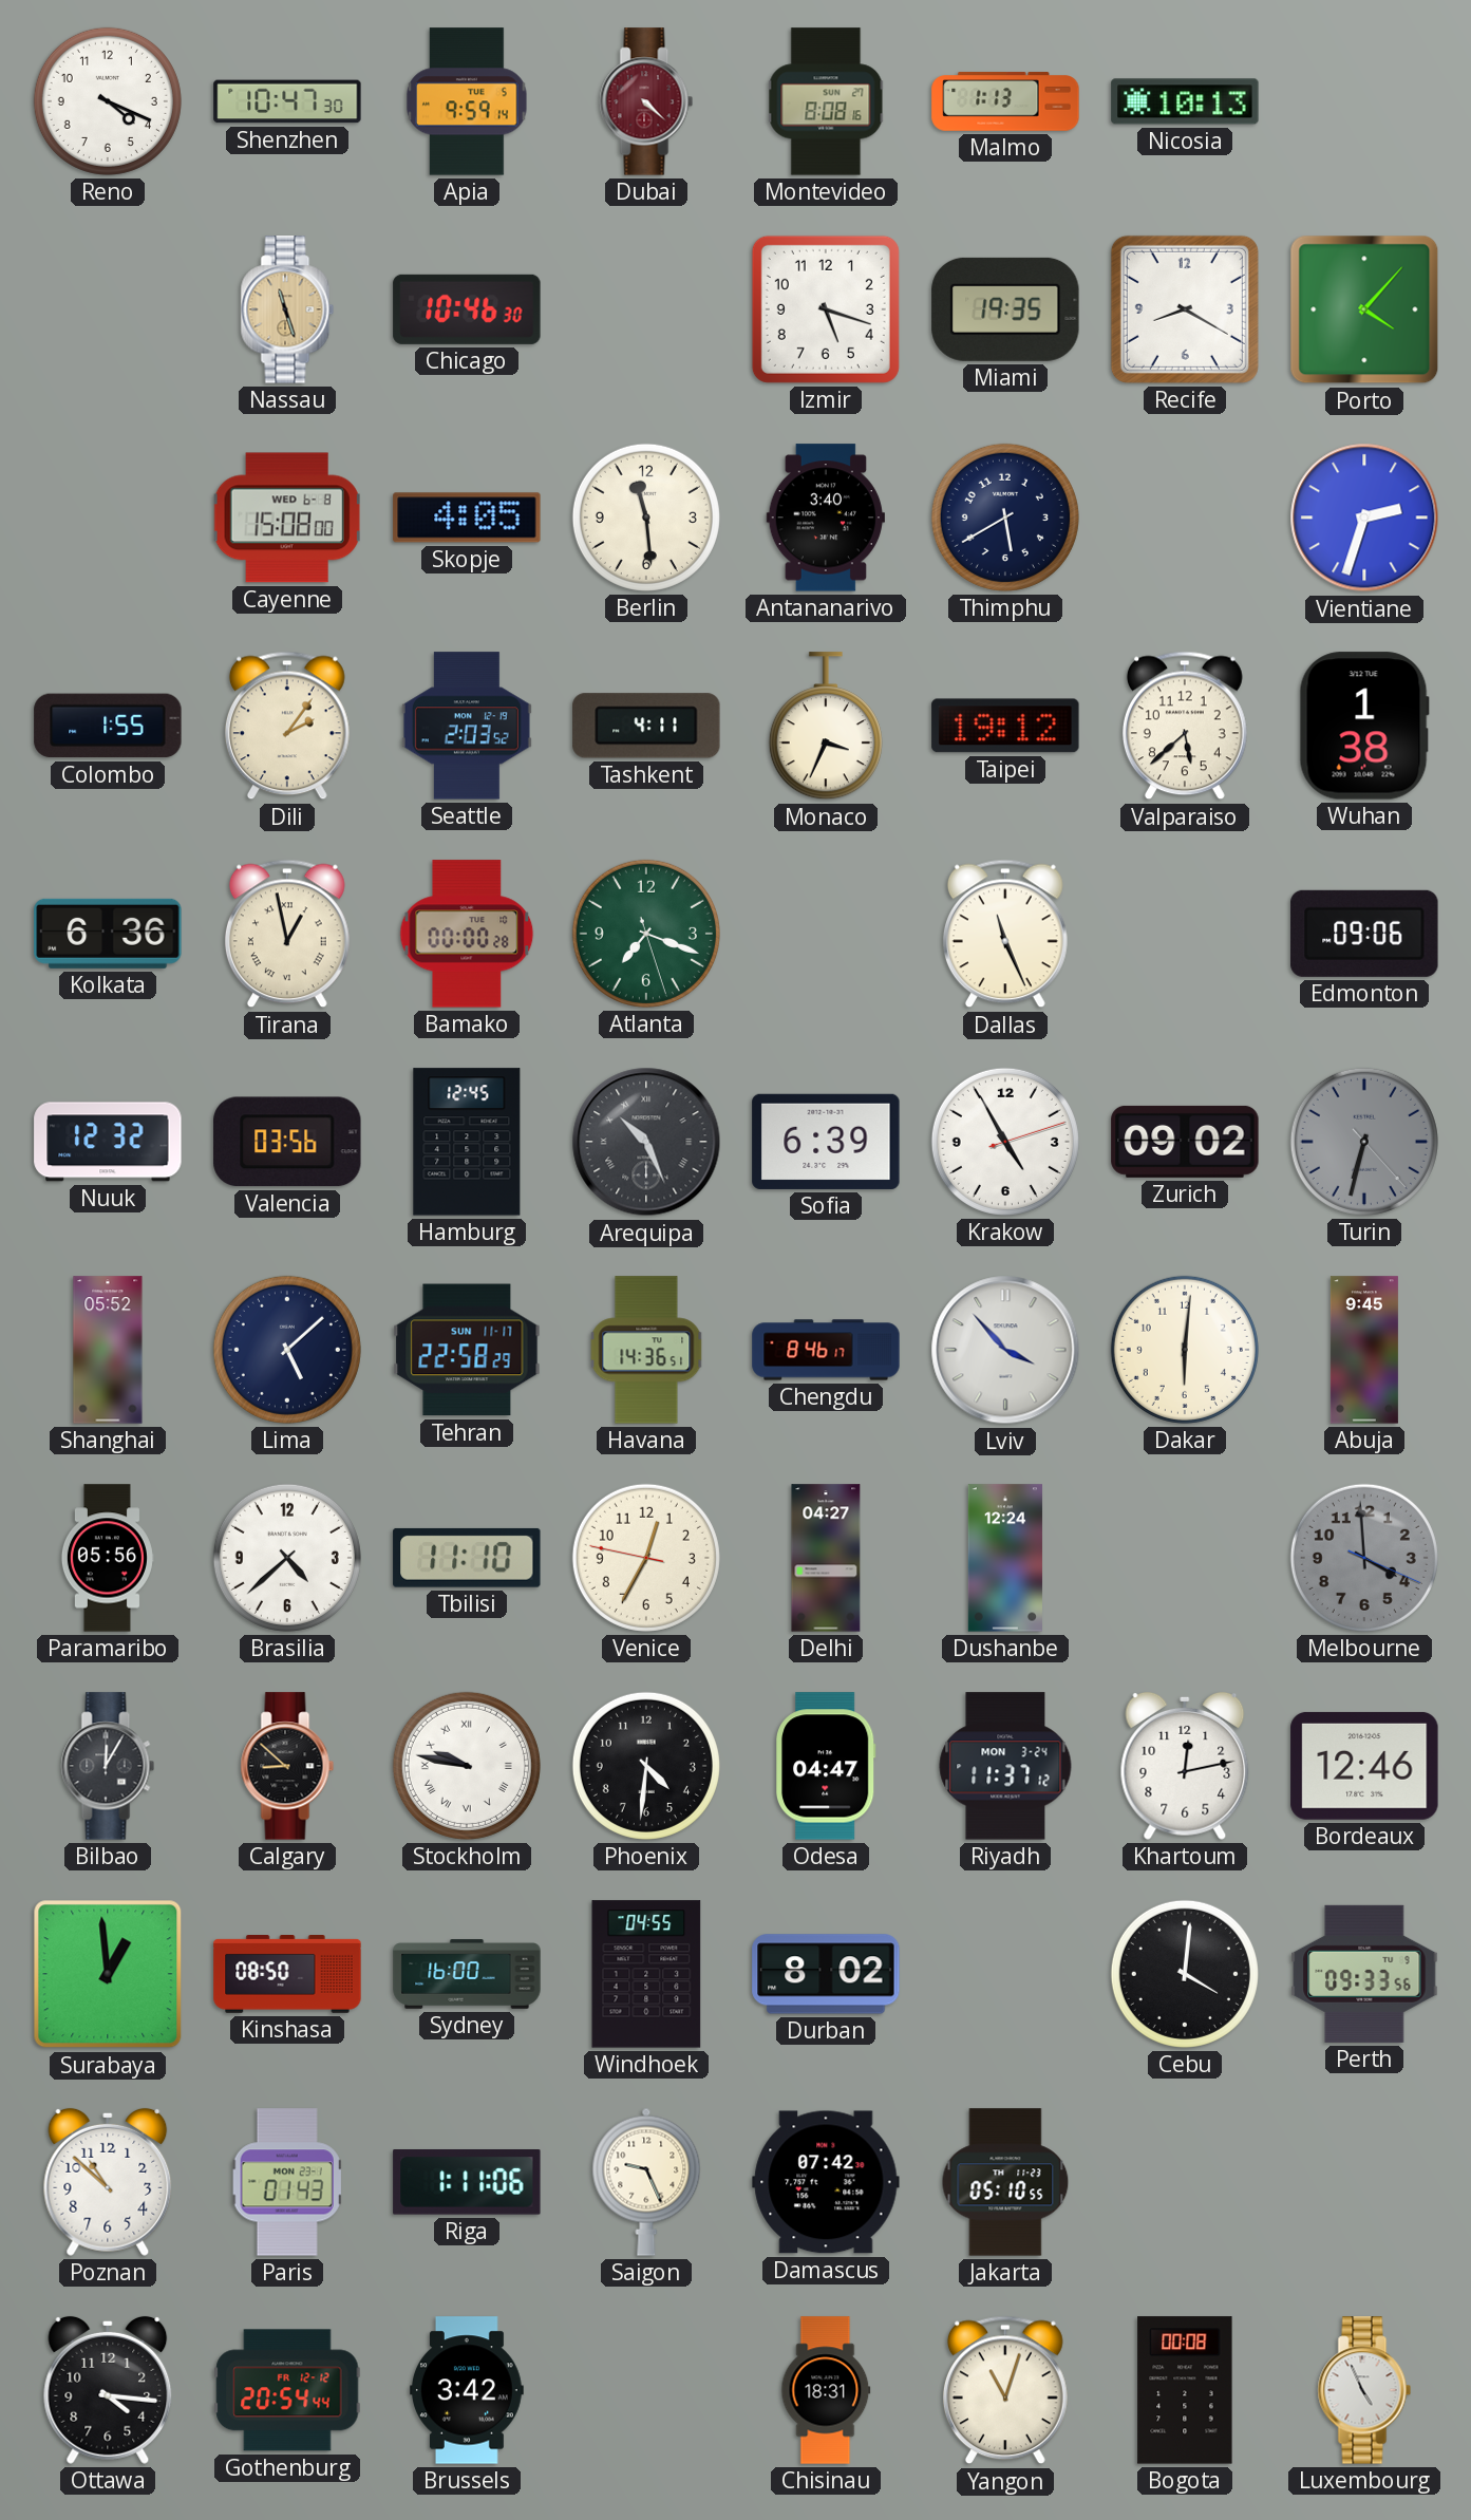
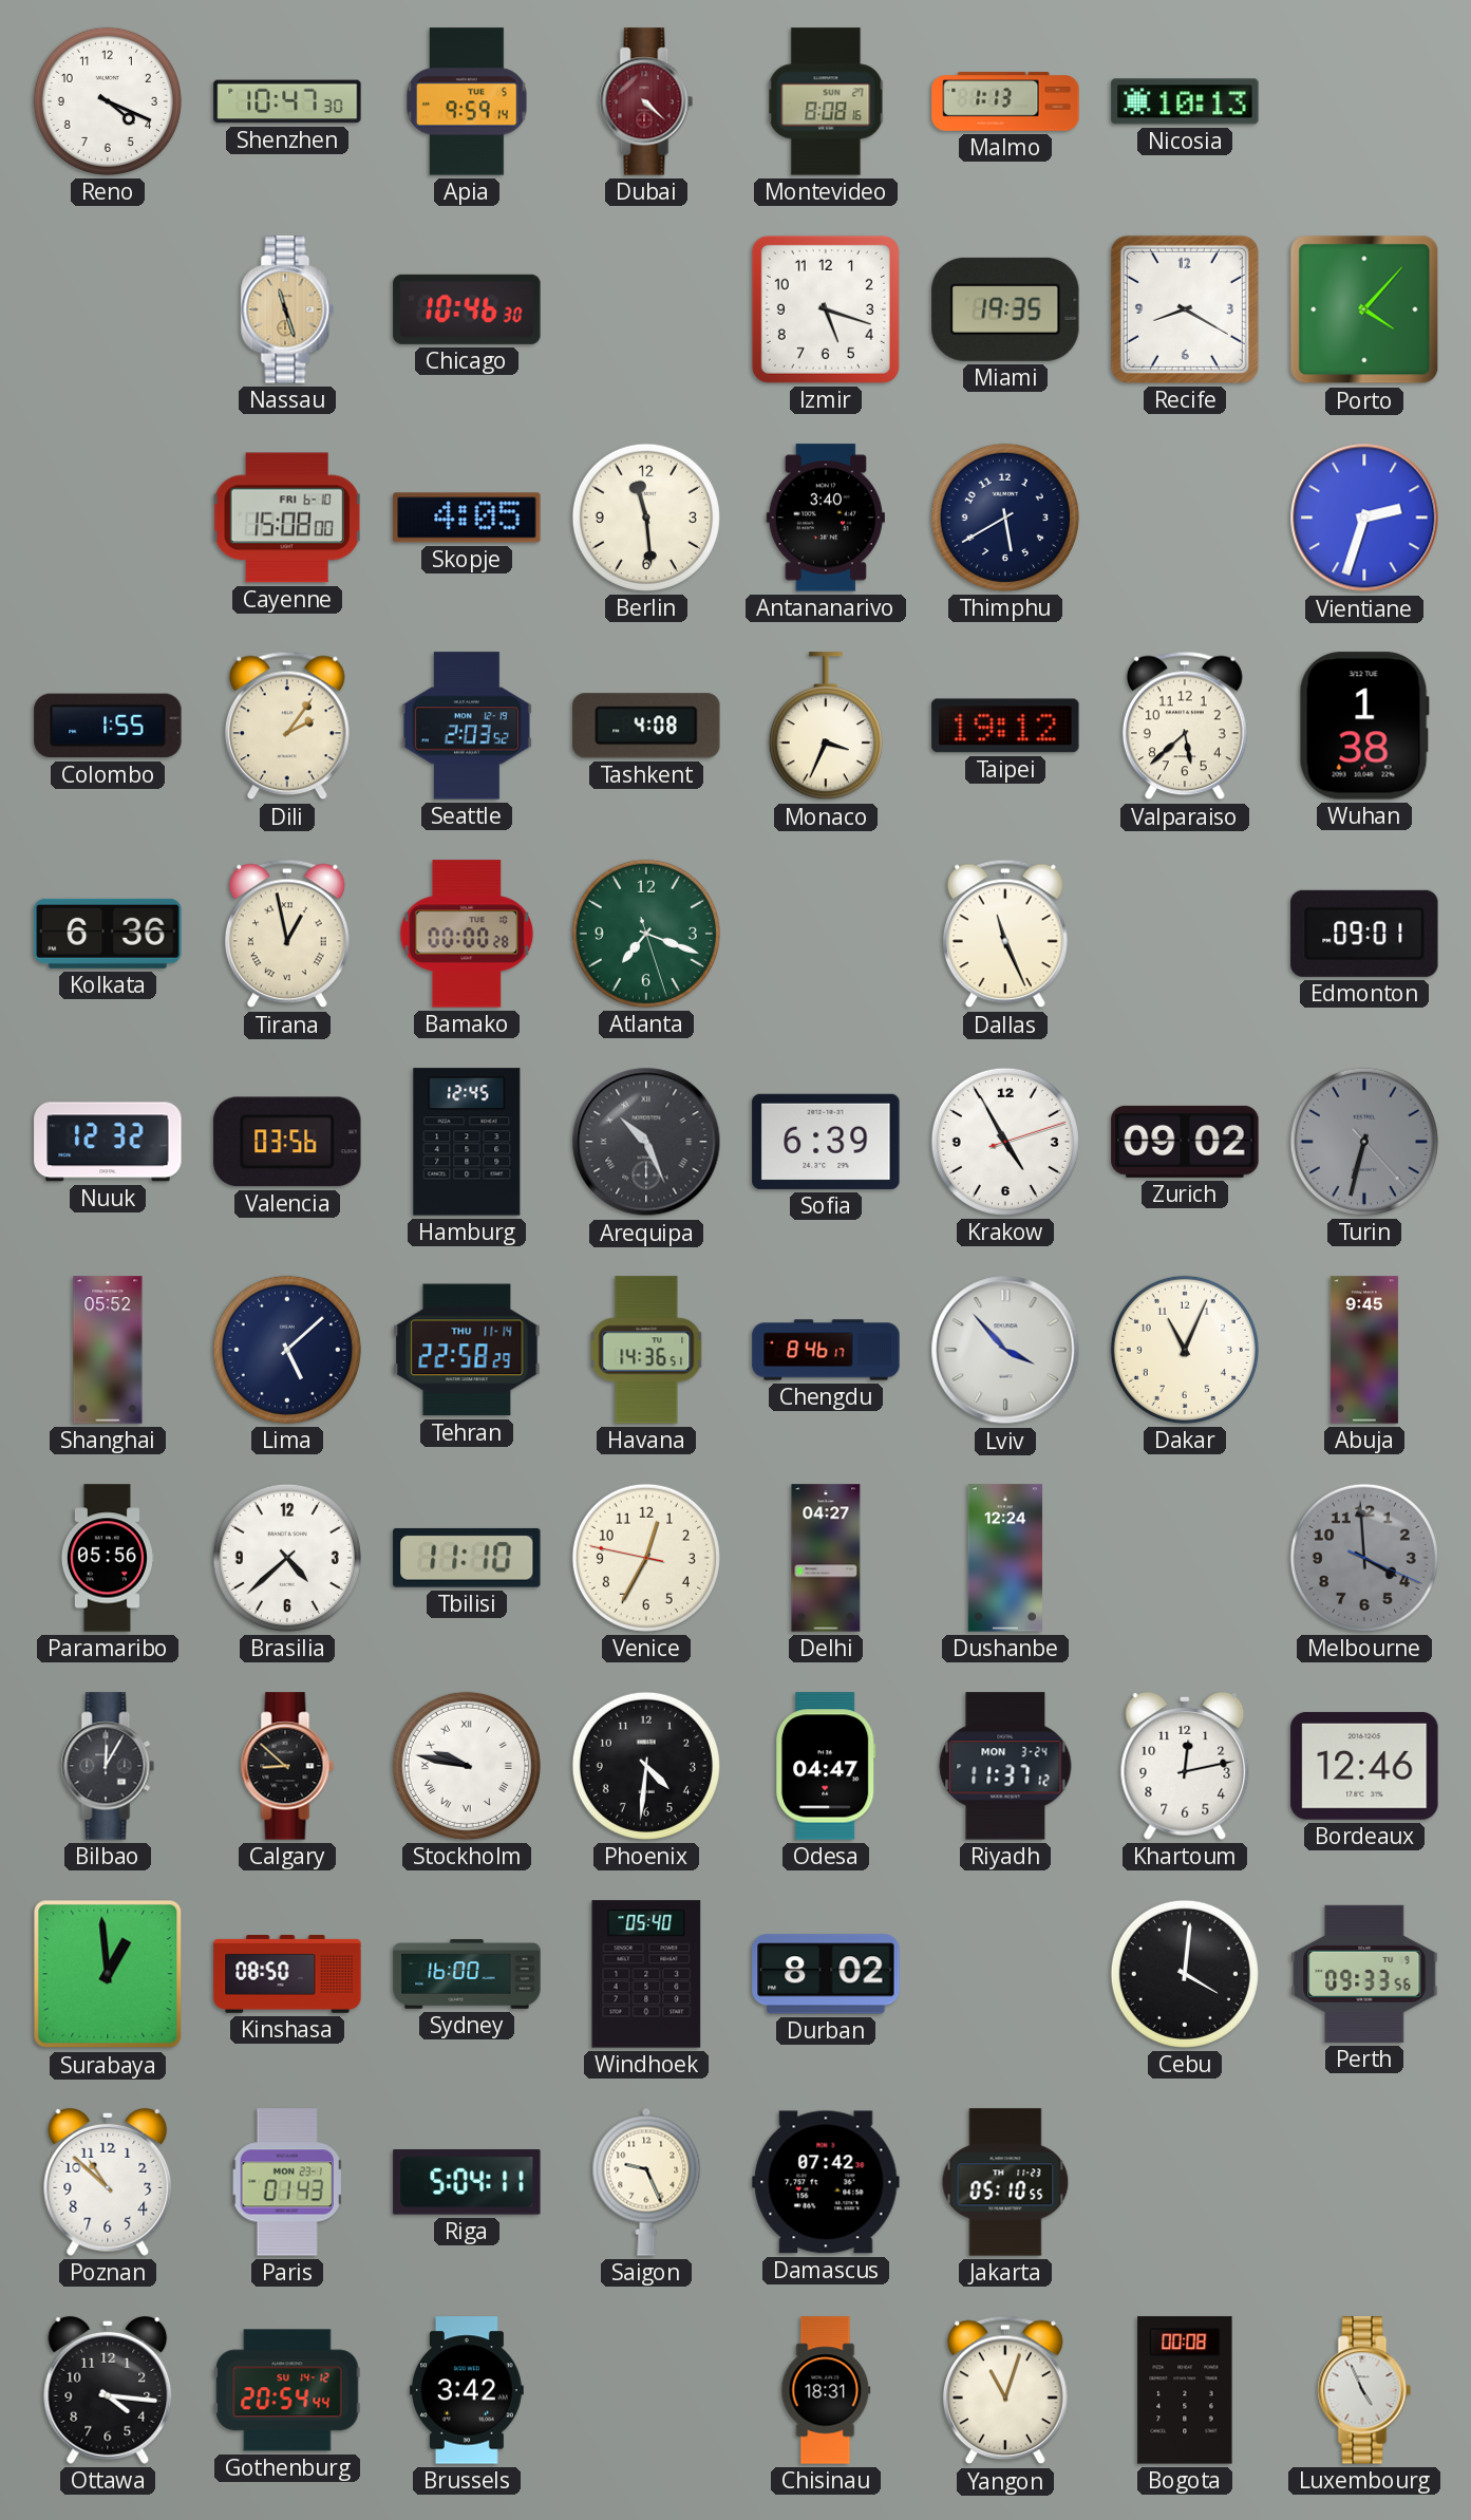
Cayenne date: WED 6-8 -> FRI 6-10 (287, 518)
Tashkent: 4:11 -> 4:08 (646, 726)
Edmonton: 09:06 -> 09:01 (1364, 934)
Tehran date: SUN 11-17 -> THU 11-14 (467, 1350)
Dakar: 6:01 -> 11:04 (1185, 1350)
Windhoek: 04:55 -> 05:40 (646, 1974)
Riga: 1:11 -> 5:04 (467, 2183)
Gothenburg date: FR 12-12 -> SU 14-12 (287, 2390)
